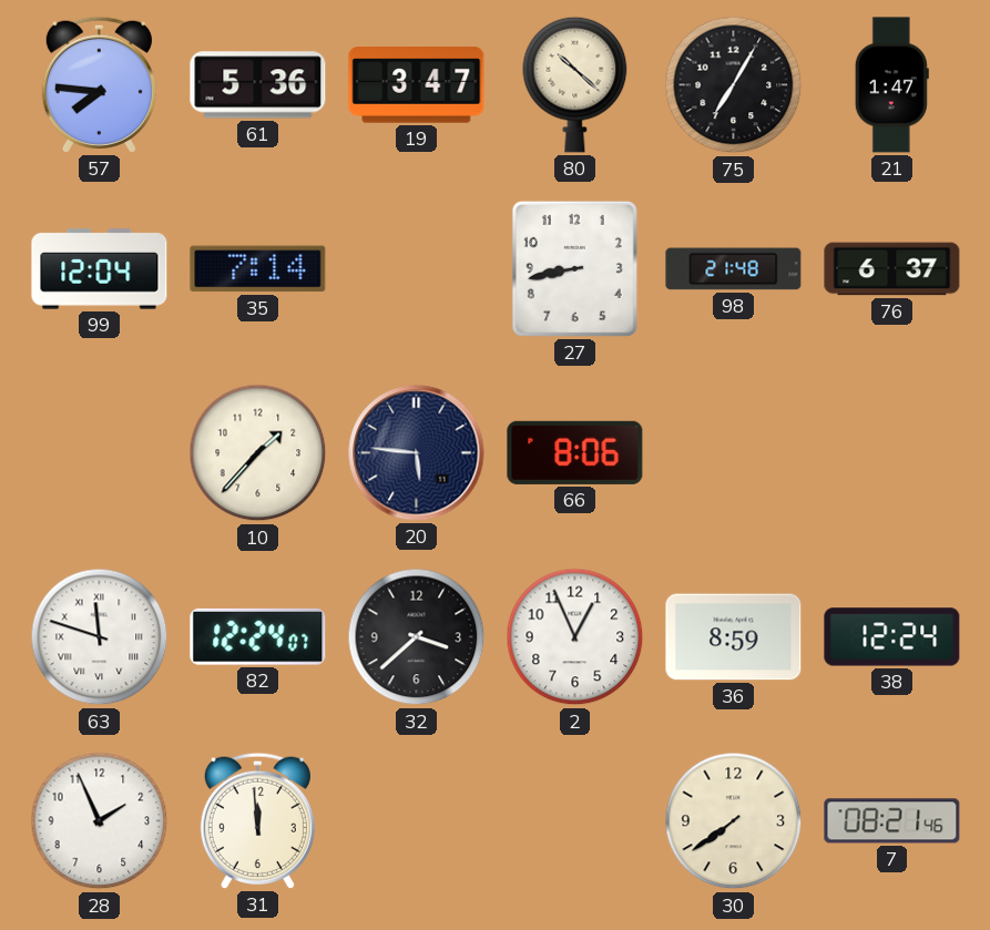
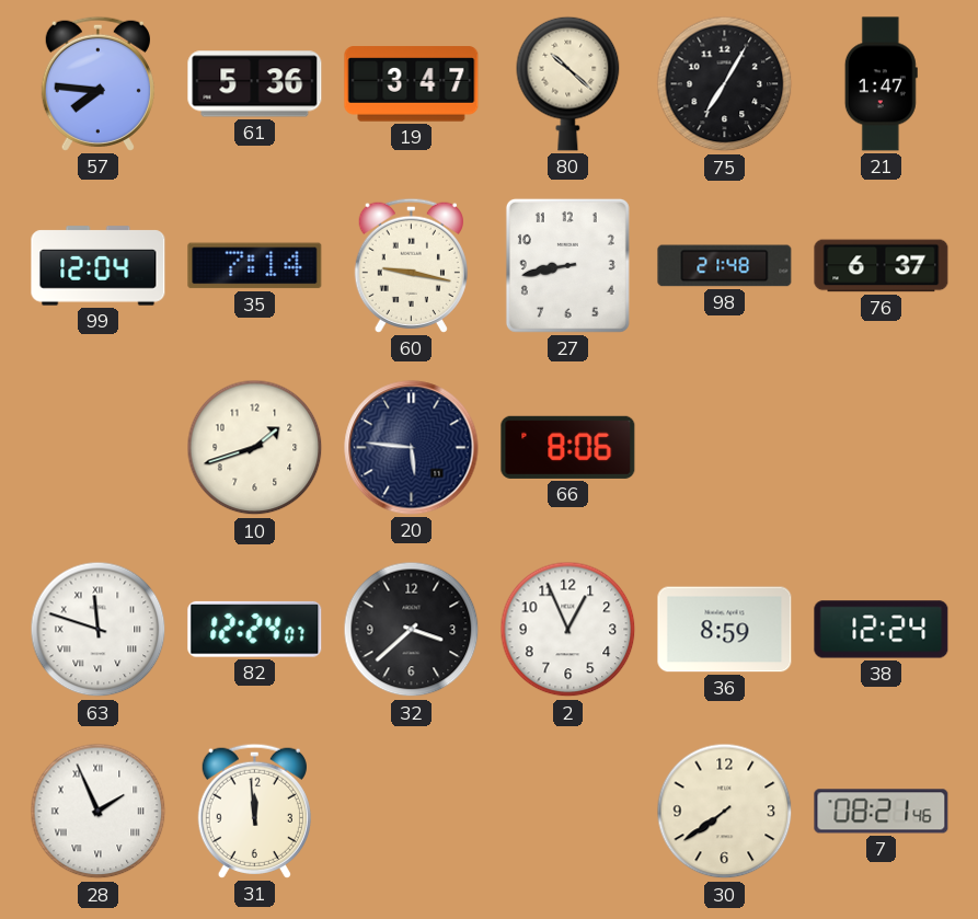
60: none -> 9:17 (411, 265)
10: 1:37 -> 1:42 (255, 448)
28 numerals: Arabic -> Roman (99, 812)
